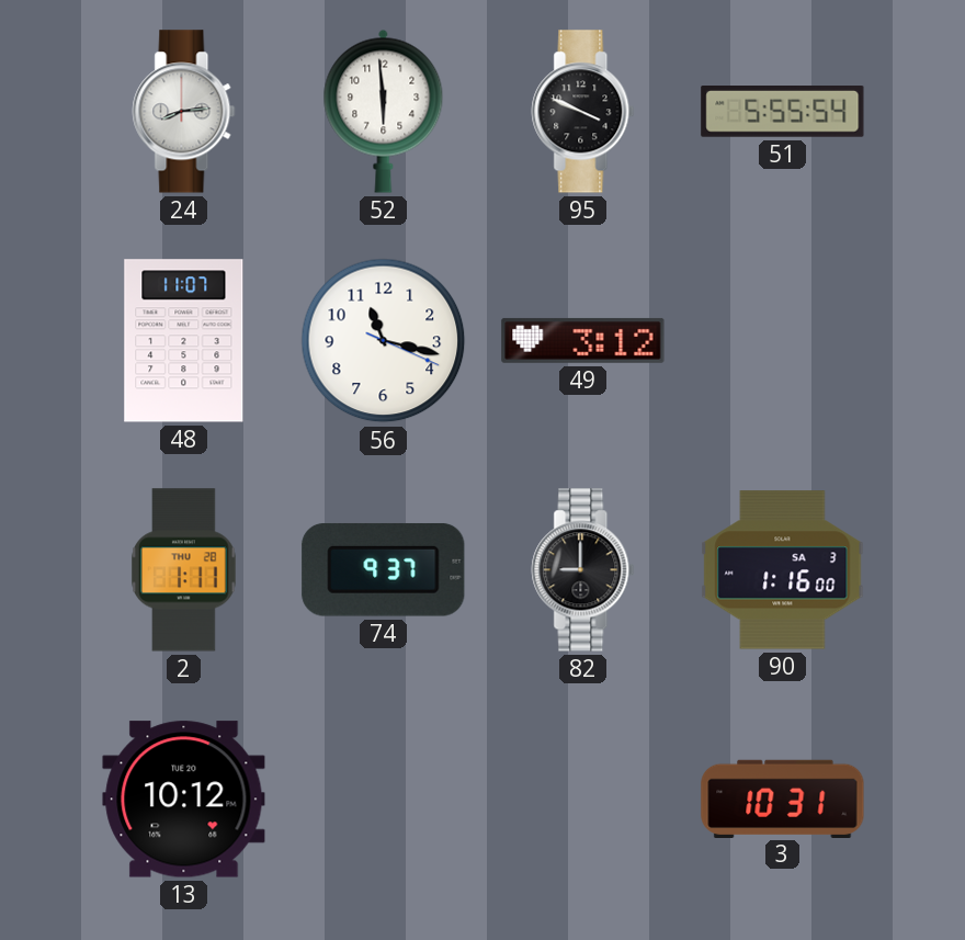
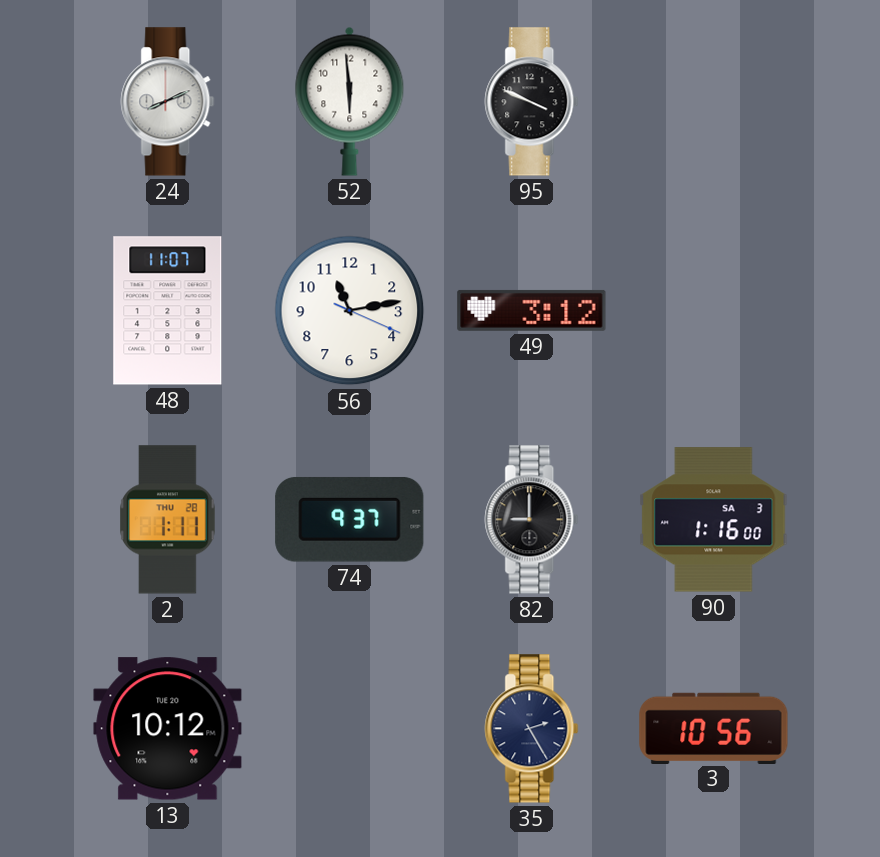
24: 8:14 -> 8:11 (168, 102)
51: 5:55 -> none (783, 112)
56: 11:17 -> 11:13 (350, 311)
35: none -> 2:25 (532, 729)
3: 10:31 -> 10:56 (714, 728)
